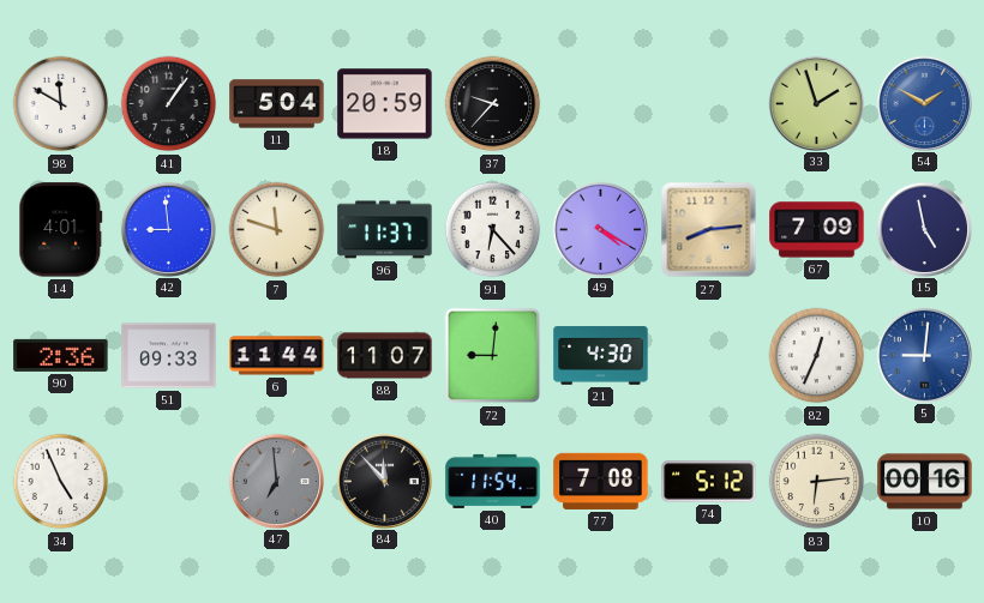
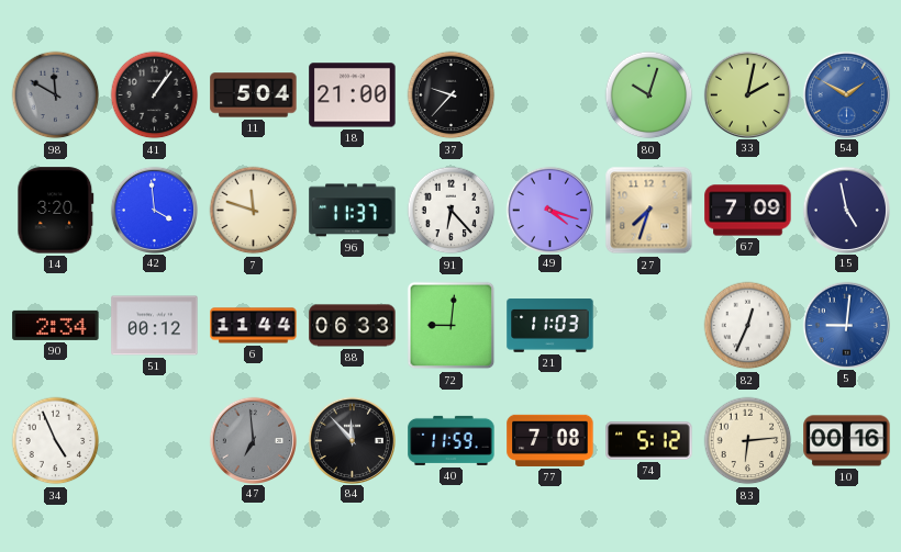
98 dial: white -> grey (56, 95)
18: 20:59 -> 21:00 (353, 95)
80: none -> 10:03 (649, 95)
33: 1:57 -> 2:02 (747, 94)
14: 4:01 -> 3:20 (56, 211)
42: 8:59 -> 3:59 (154, 210)
49: 4:20 -> 4:18 (549, 210)
27: 8:14 -> 7:33 (649, 211)
90: 2:36 -> 2:34 (56, 325)
51: 09:33 -> 00:12 (155, 326)
88: 11:07 -> 06:33 (353, 326)
21: 4:30 -> 11:03 (550, 326)
40: 11:54 -> 11:59 (452, 440)
